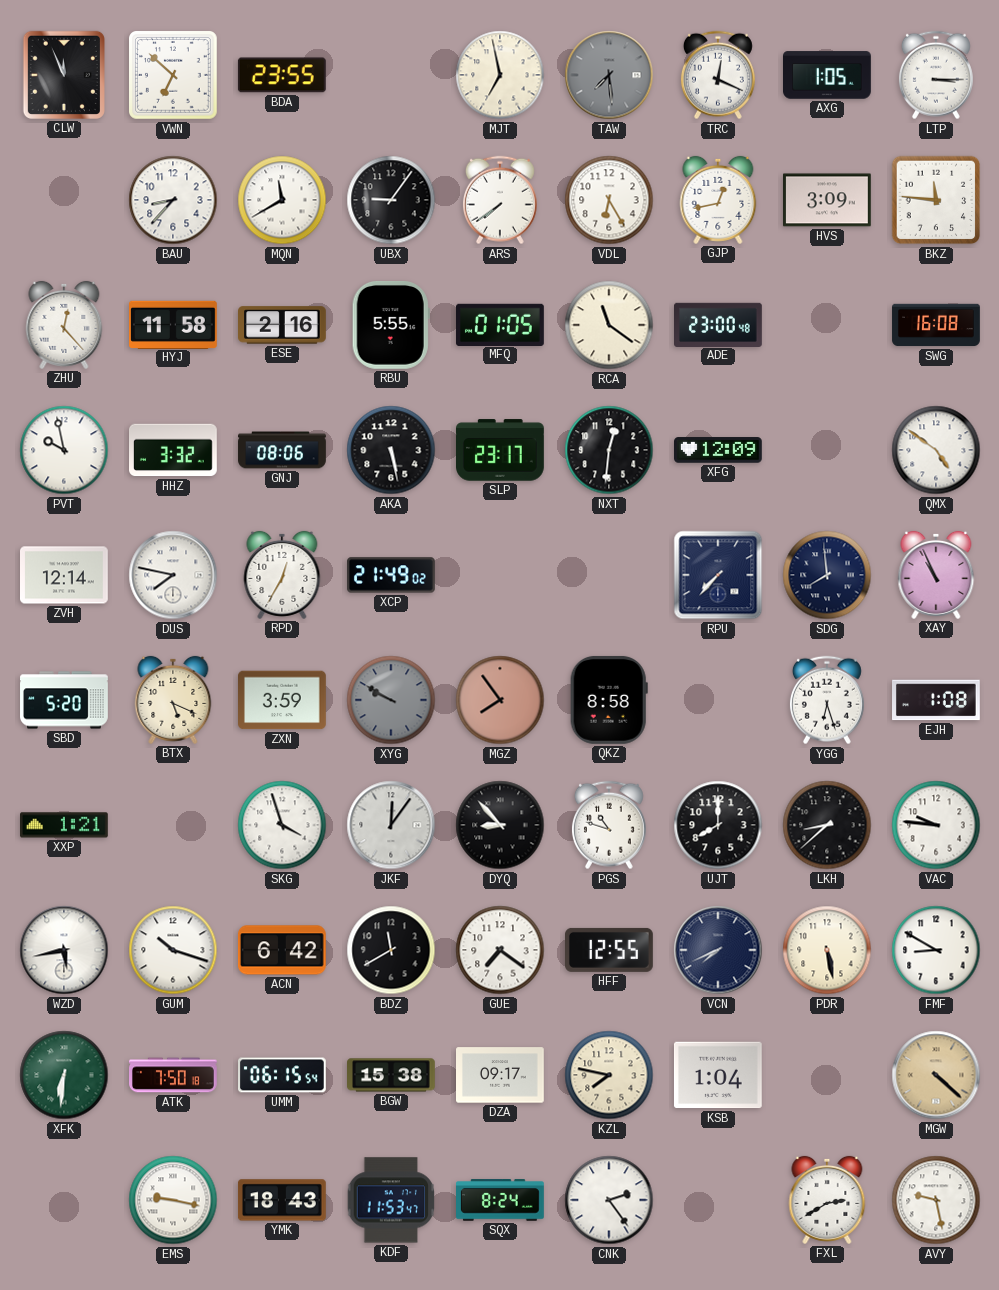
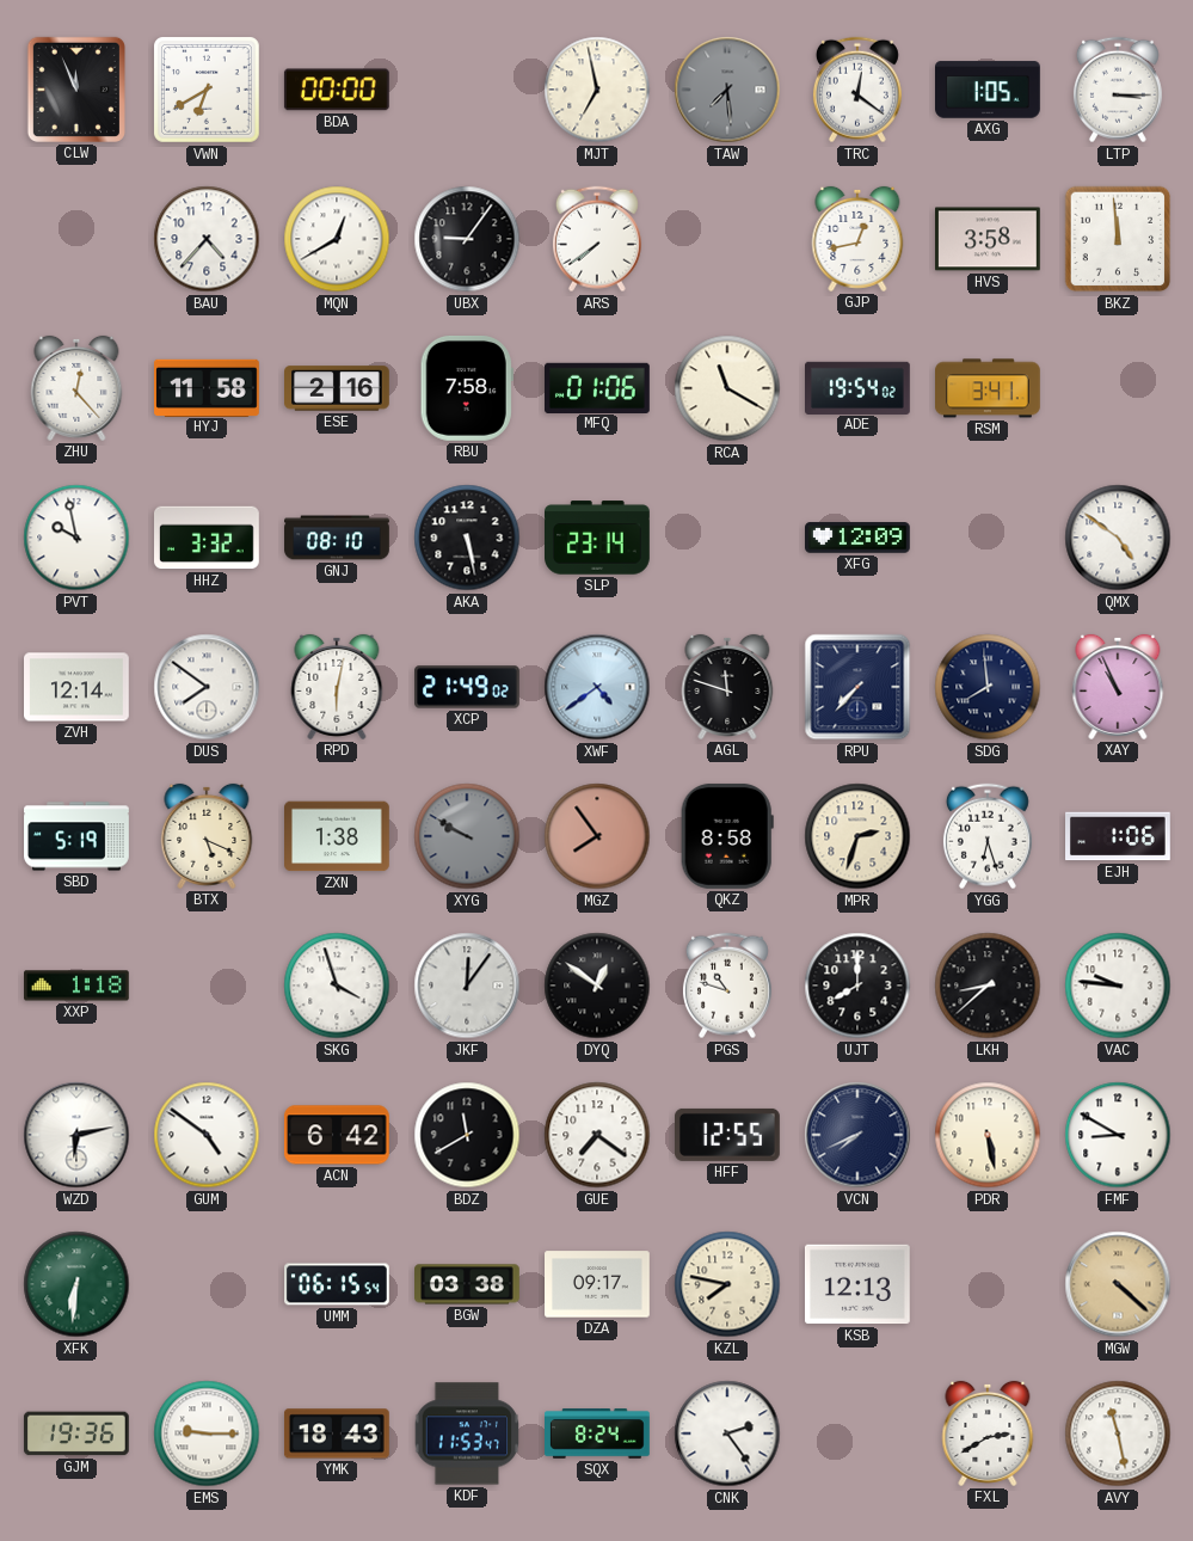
VWN: 6:52 -> 6:40 (208, 91)
BDA: 23:55 -> 00:00 (337, 90)
TRC: 12:19 -> 12:21 (857, 90)
BAU: 8:37 -> 4:37 (207, 239)
MQN: 11:40 -> 12:40 (337, 239)
VDL: 6:25 -> none (609, 200)
HVS: 3:09 -> 3:58 (989, 239)
BKZ: 11:46 -> 11:59 (1118, 239)
RBU: 5:55 -> 7:58 (467, 388)
MFQ: 01:05 -> 01:06 (598, 387)
RCA: 11:21 -> 11:20 (727, 388)
ADE: 23:00 -> 19:54 (859, 387)
RSM: none -> 3:41 (989, 388)
SWG: 16:08 -> none (936, 325)
GNJ: 08:06 -> 08:10 (337, 538)
SLP: 23:17 -> 23:14 (598, 538)
NXT: 12:31 -> none (609, 450)
DUS: 7:47 -> 7:51 (207, 687)
RPD: 12:35 -> 6:02 (337, 687)
XWF: none -> 4:39 (597, 687)
AGL: none -> 11:48 (727, 687)
SBD: 5:20 -> 5:19 (76, 836)
ZXN: 3:59 -> 1:38 (338, 836)
MPR: none -> 2:33 (857, 836)
EJH: 1:08 -> 1:06 (1119, 836)
XXP: 1:21 -> 1:18 (78, 986)
DYQ: 8:53 -> 12:51 (597, 986)
WZD: 5:43 -> 6:13 (76, 1135)
GUM: 10:18 -> 4:51 (207, 1135)
ATK: 7:50 -> none (174, 1075)
BGW: 15:38 -> 03:38 (468, 1284)
KSB: 1:04 -> 12:13 (857, 1284)
GJM: none -> 19:36 (76, 1433)
EMS: 9:17 -> 9:15 (207, 1433)
AVY: 9:28 -> 11:28 (1118, 1433)
